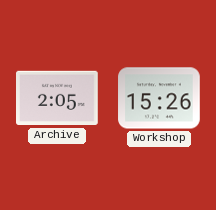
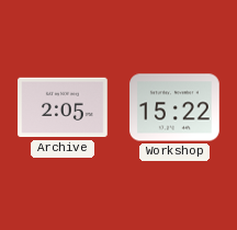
Workshop: 15:26 -> 15:22 (174, 107)
